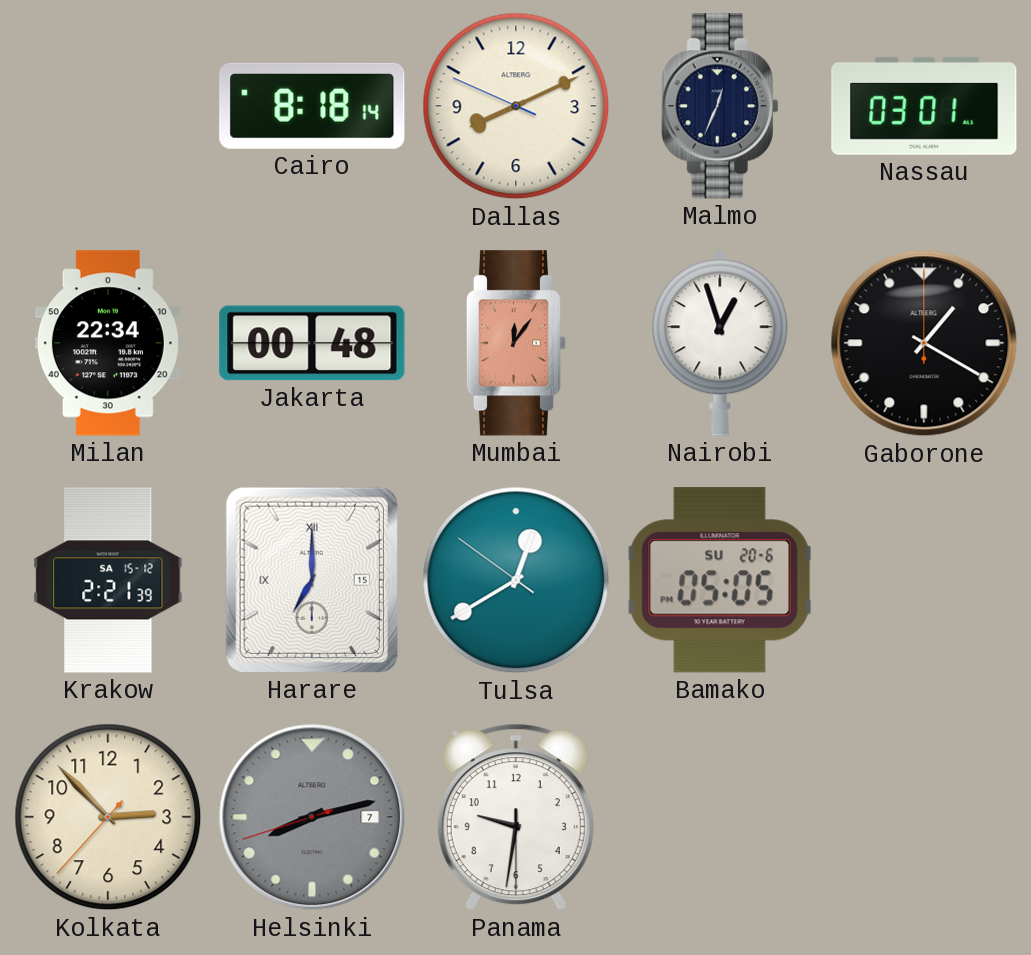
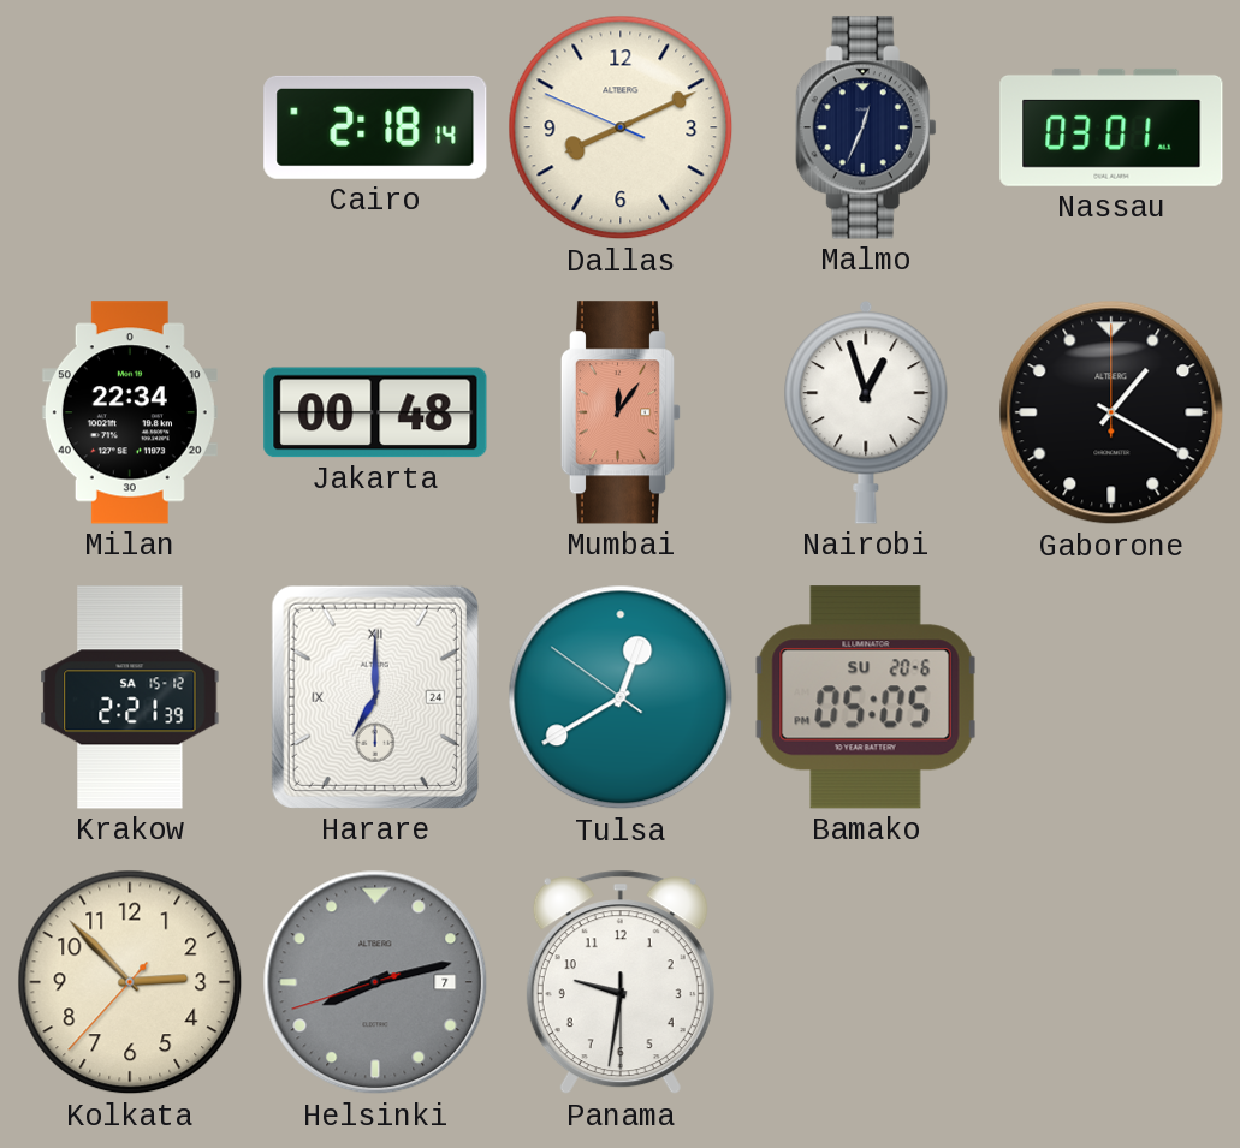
Cairo: 8:18 -> 2:18 (375, 127)
Harare date: 15 -> 24 (375, 697)
